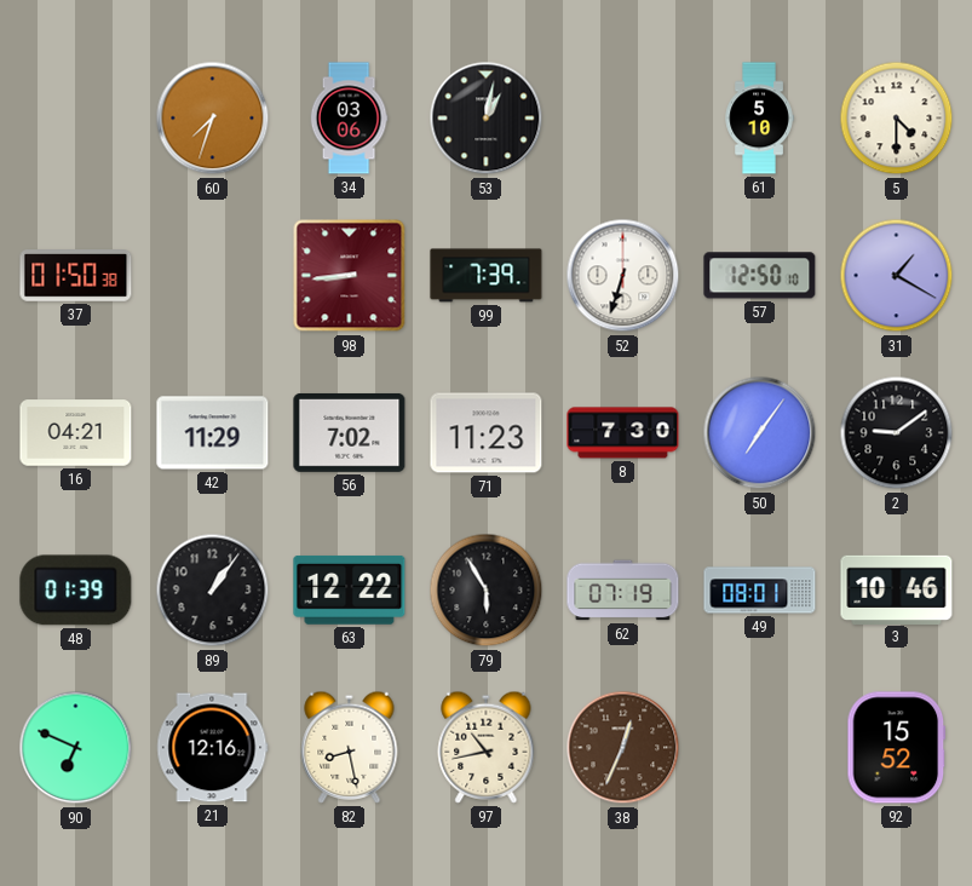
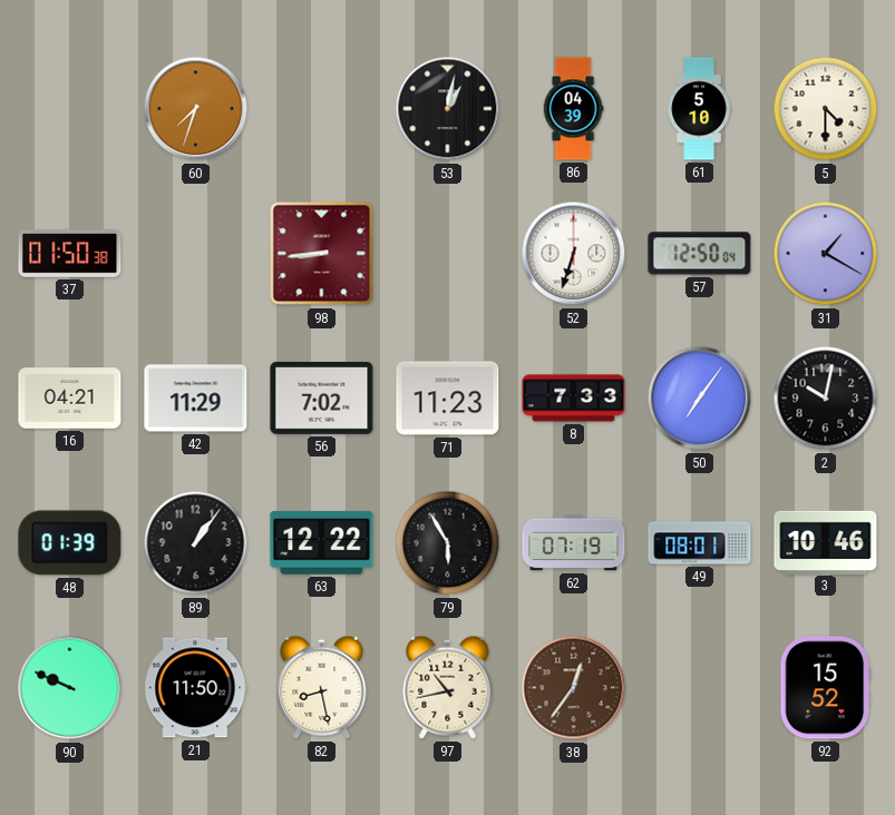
34: 03:06 -> none (349, 119)
86: none -> 04:39 (573, 109)
99: 7:39 -> none (487, 276)
57: 12:50:10 -> 12:50:04 (700, 254)
8: 7:30 -> 7:33 (574, 399)
2: 9:09 -> 10:02 (826, 399)
90: 6:49 -> 9:49 (70, 688)
21: 12:16 -> 11:50 (196, 688)
38: 12:34 -> 12:36 (574, 688)
